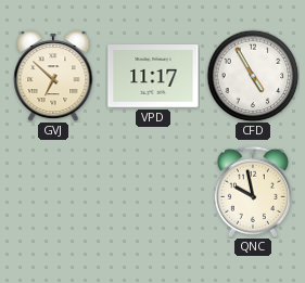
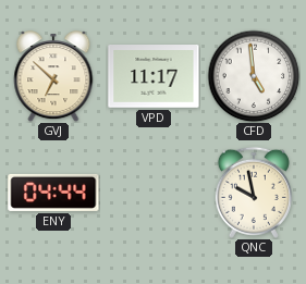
CFD: 4:55 -> 4:59 (254, 76)
ENY: none -> 04:44 (53, 193)
